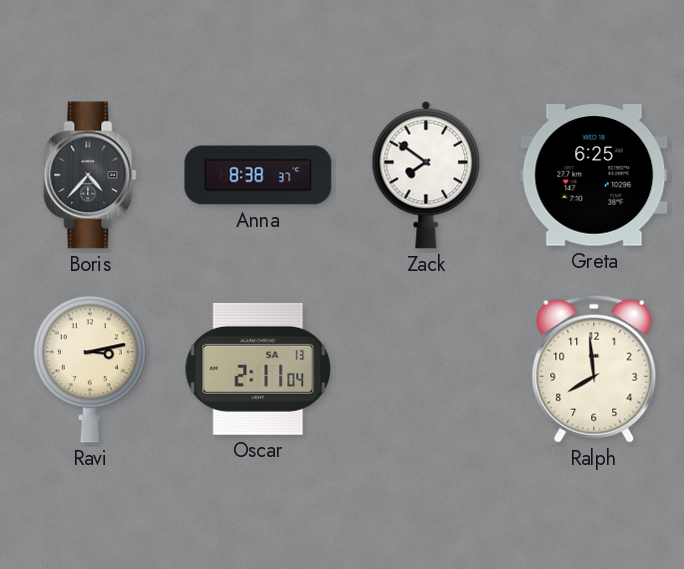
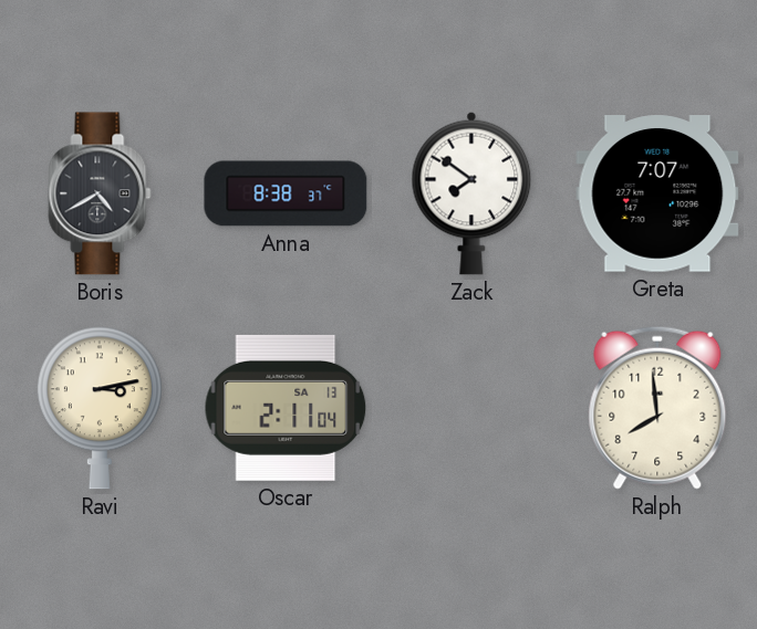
Boris: 4:37 -> 4:40 (100, 193)
Greta: 6:25 -> 7:07 (657, 193)
